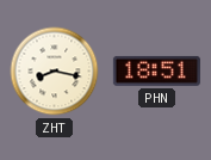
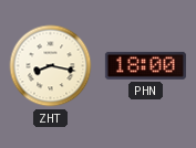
PHN: 18:51 -> 18:00 (145, 65)
